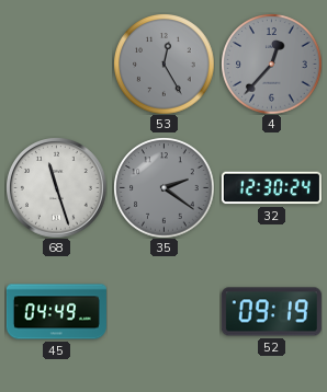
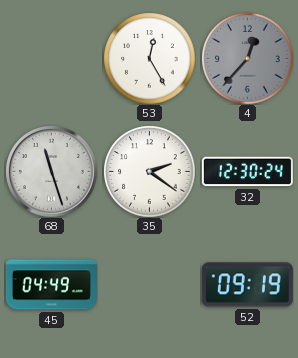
53 dial: grey -> white (149, 58)
35 dial: grey -> white (149, 171)
